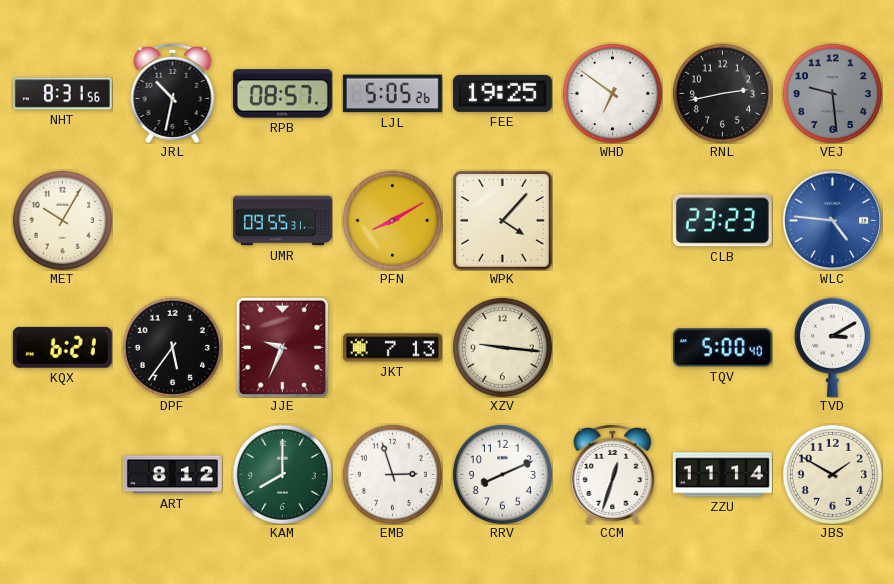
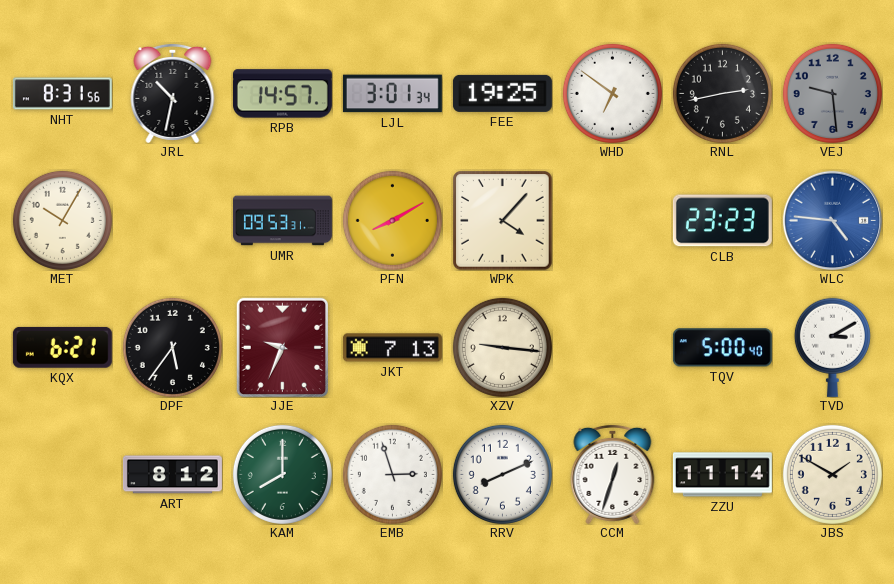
RPB: 08:57 -> 14:57 (282, 94)
LJL: 5:05 -> 3:01 (392, 94)
UMR: 09:55 -> 09:53 (282, 221)
